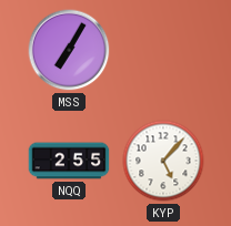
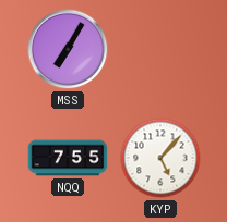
NQQ: 2:55 -> 7:55 (68, 158)
